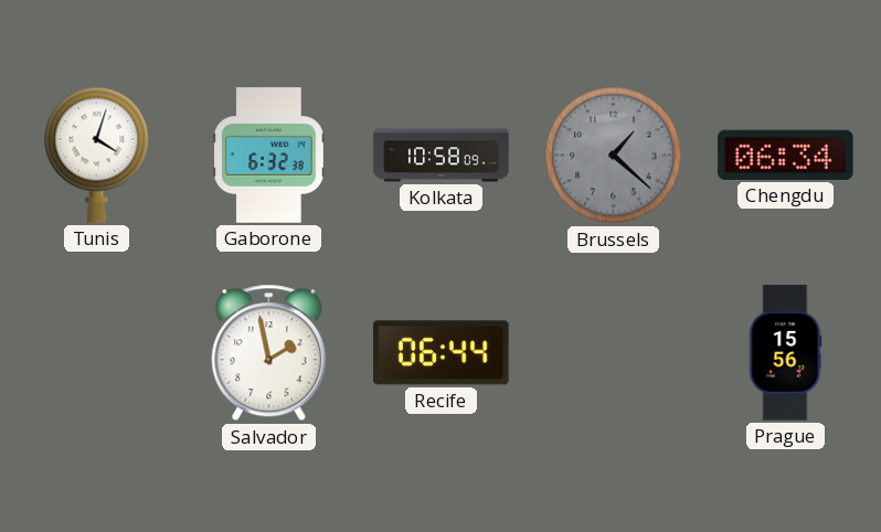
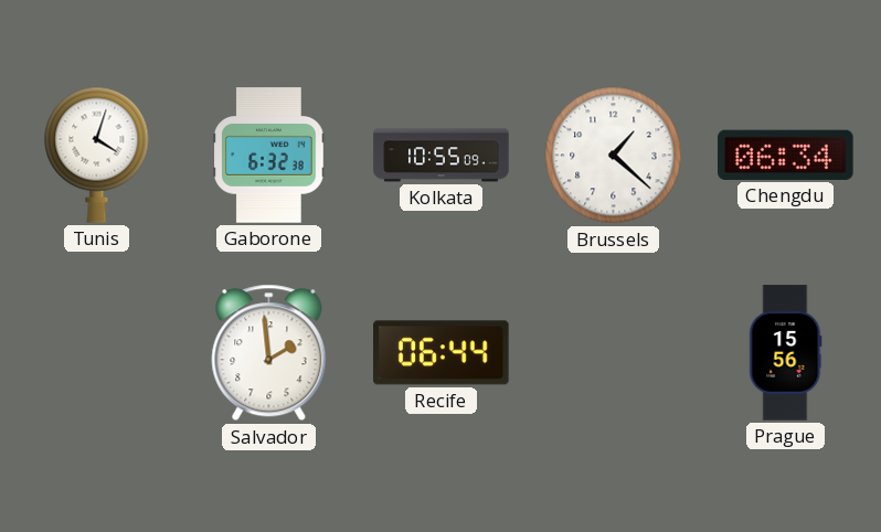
Kolkata: 10:58 -> 10:55 (442, 156)
Brussels dial: grey -> white (614, 156)
Salvador: 1:58 -> 1:59 (269, 353)
